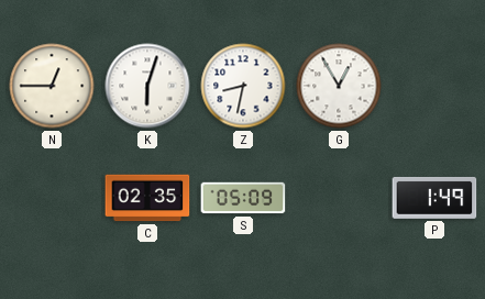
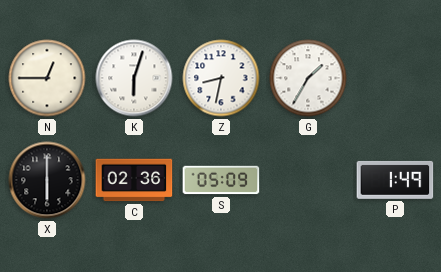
G: 12:55 -> 1:35 (308, 78)
X: none -> 6:00 (47, 180)
C: 02:35 -> 02:36 (134, 180)
